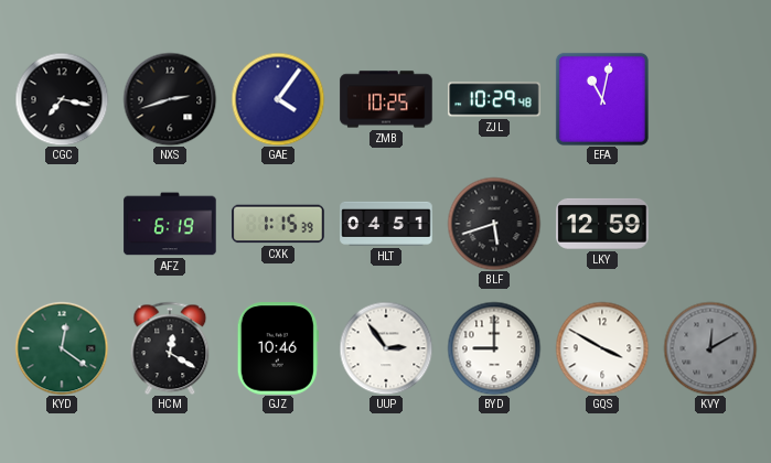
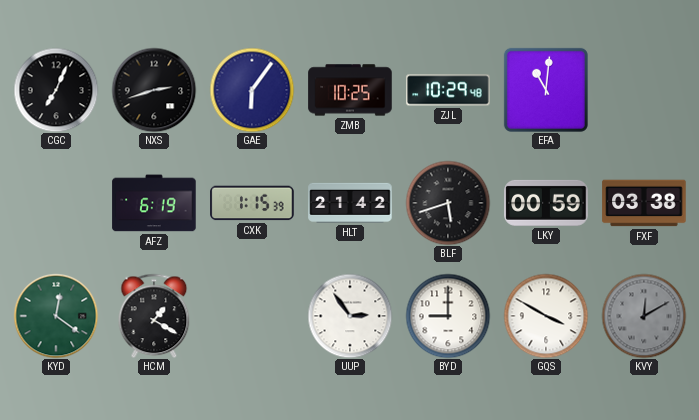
CGC: 7:17 -> 7:04 (56, 90)
GAE: 4:06 -> 6:06 (252, 90)
EFA: 11:02 -> 11:01 (546, 90)
HLT: 04:51 -> 21:42 (350, 203)
LKY: 12:59 -> 00:59 (546, 203)
FXF: none -> 03:38 (644, 203)
HCM: 12:20 -> 1:20 (154, 316)
GJZ: 10:46 -> none (278, 348)
